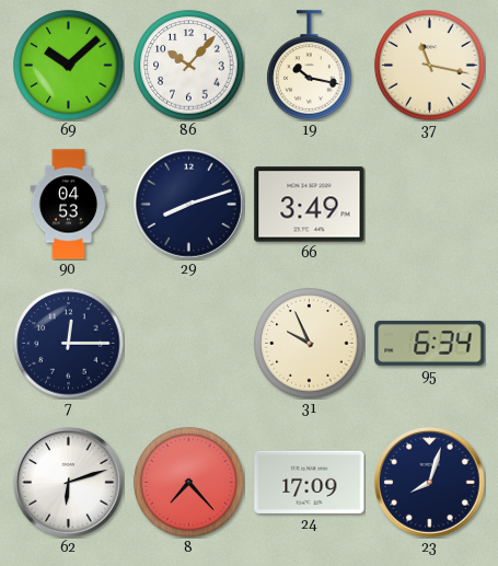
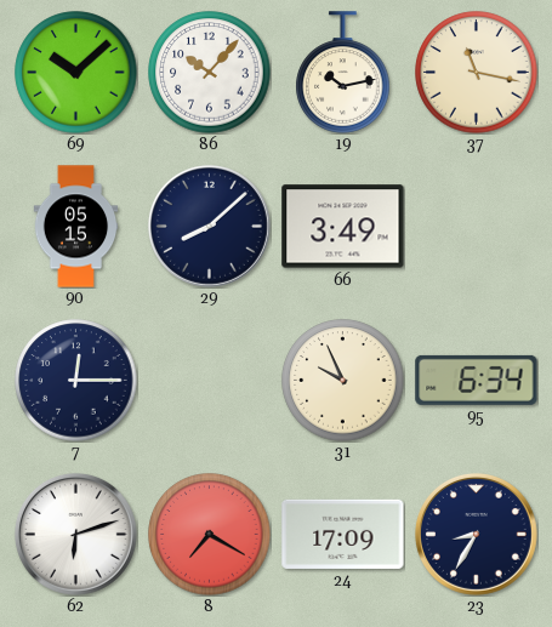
19: 10:17 -> 10:13 (343, 73)
90: 04:53 -> 05:15 (76, 227)
29: 8:12 -> 8:08 (209, 226)
8: 7:23 -> 7:20 (210, 535)
23: 8:03 -> 8:35 (476, 534)
